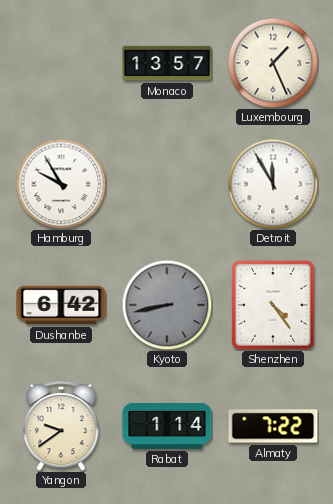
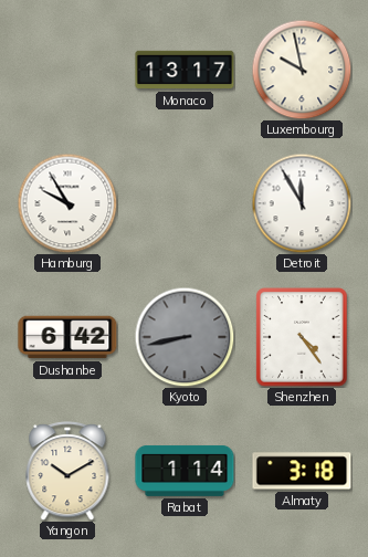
Monaco: 13:57 -> 13:17 (185, 70)
Luxembourg: 1:26 -> 9:58 (302, 70)
Yangon: 9:39 -> 10:10 (67, 471)
Almaty: 7:22 -> 3:18 (302, 471)
